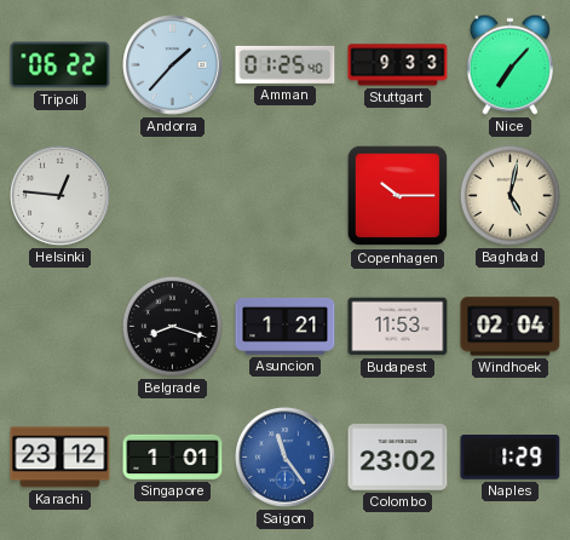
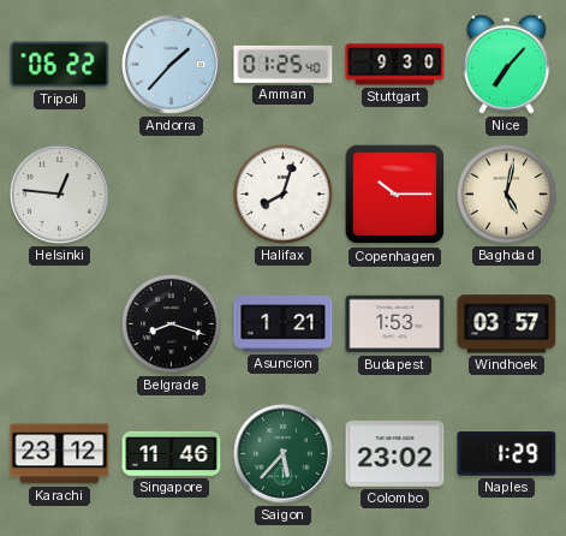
Stuttgart: 9:33 -> 9:30 (395, 65)
Halifax: none -> 8:03 (282, 193)
Budapest: 11:53 -> 1:53 (395, 324)
Windhoek: 02:04 -> 03:57 (507, 324)
Singapore: 1:01 -> 11:46 (172, 453)
Saigon: 11:24 -> 5:37 (284, 454)
Saigon dial: blue -> green (284, 454)
